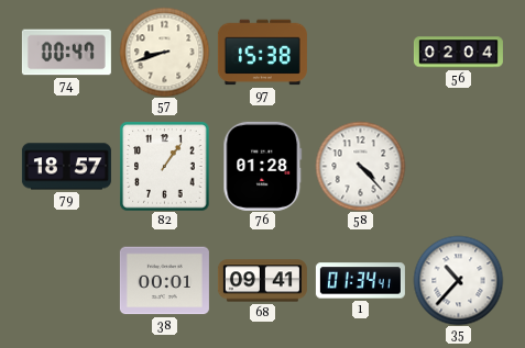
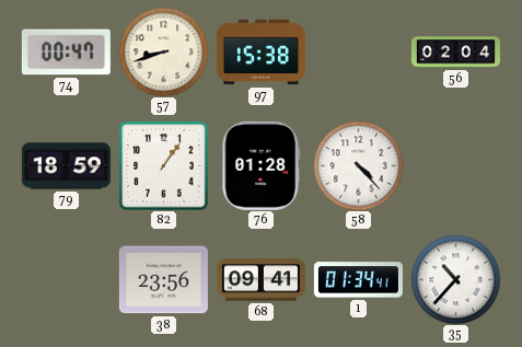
79: 18:57 -> 18:59 (66, 166)
38: 00:01 -> 23:56 (163, 280)
